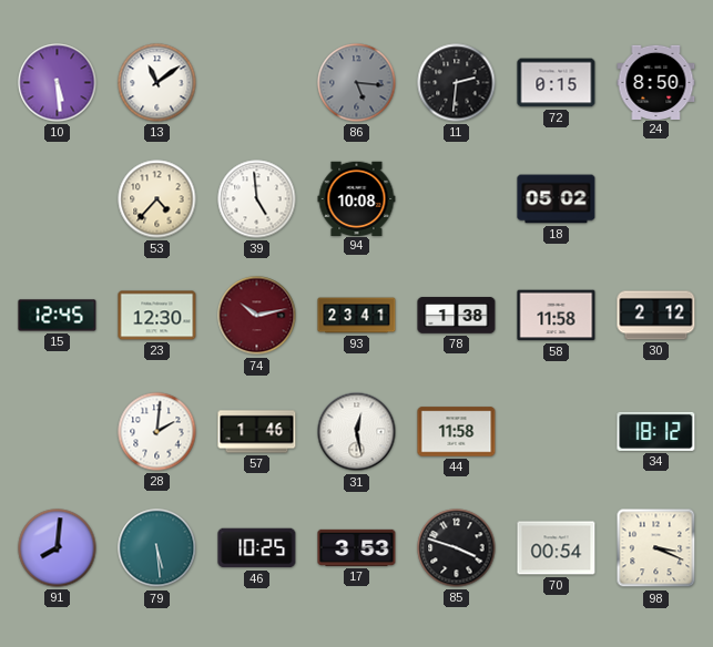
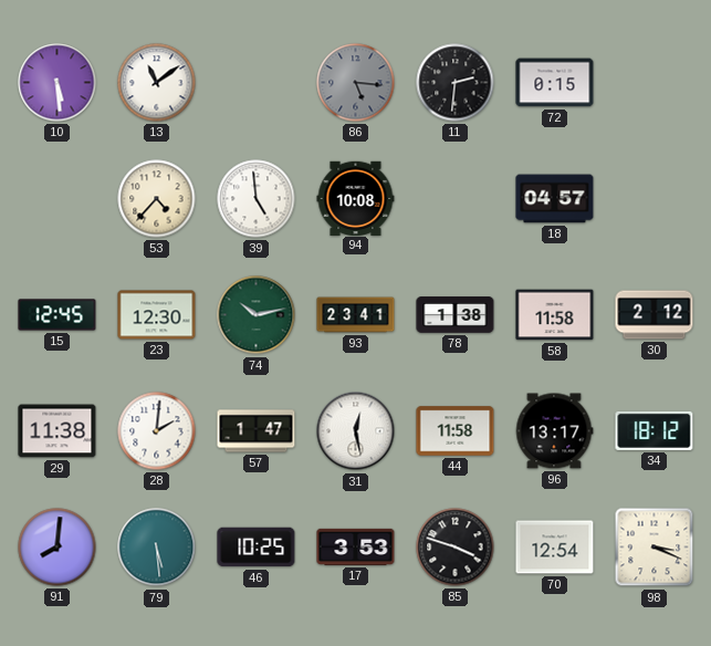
24: 8:50 -> none (656, 82)
18: 05:02 -> 04:57 (555, 199)
74 dial: burgundy -> green (257, 315)
29: none -> 11:38 (57, 431)
57: 1:46 -> 1:47 (257, 431)
96: none -> 13:17 (554, 431)
70: 00:54 -> 12:54 (555, 548)
